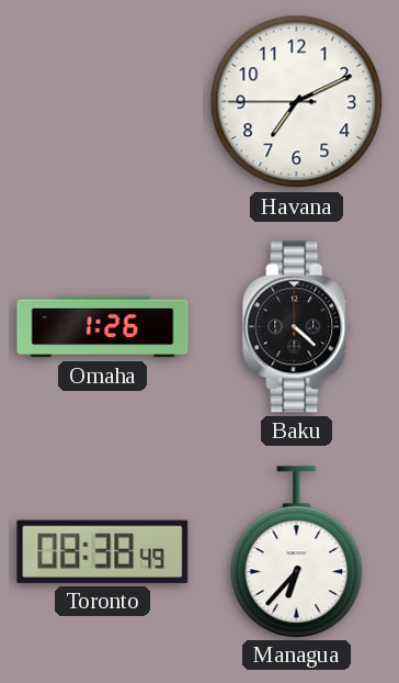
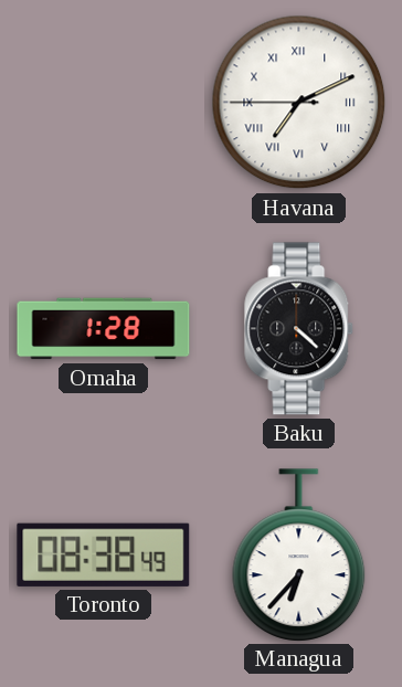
Havana numerals: Arabic -> Roman (299, 103)
Omaha: 1:26 -> 1:28 (104, 329)
